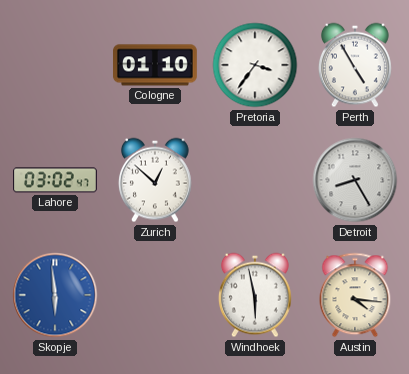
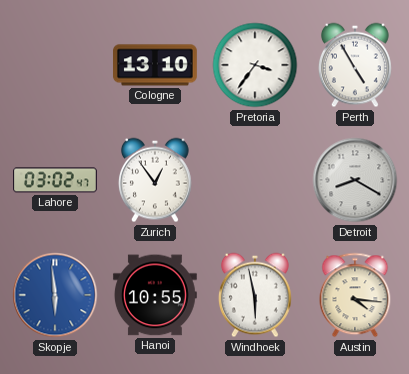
Cologne: 01:10 -> 13:10 (156, 65)
Zurich: 12:52 -> 12:54 (155, 180)
Detroit: 8:25 -> 8:20 (355, 180)
Hanoi: none -> 10:55 (155, 295)
